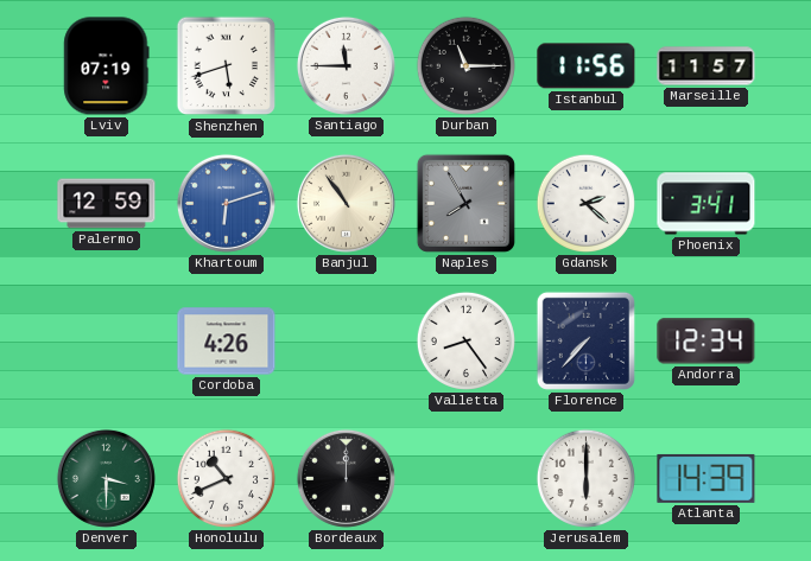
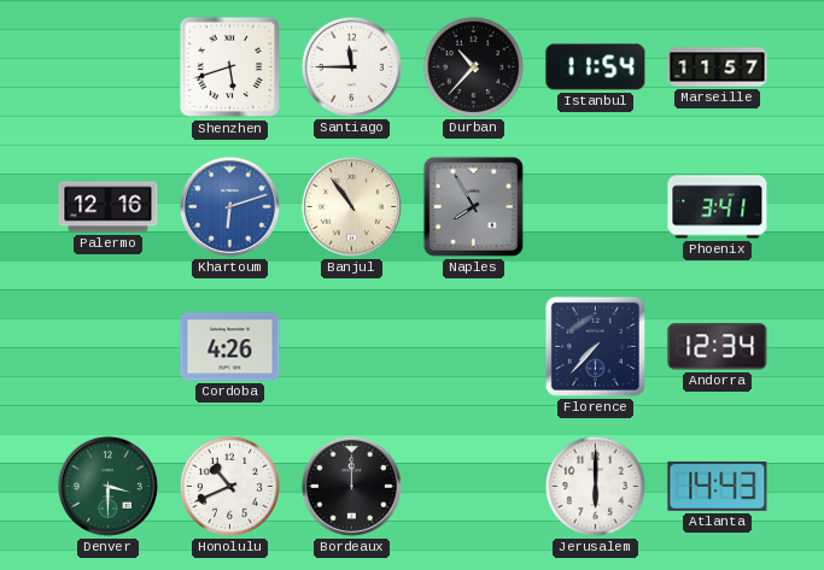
Lviv: 07:19 -> none (107, 66)
Durban: 11:15 -> 10:37 (473, 66)
Istanbul: 11:56 -> 11:54 (596, 67)
Palermo: 12:59 -> 12:16 (109, 207)
Gdansk: 2:22 -> none (585, 203)
Valletta: 8:24 -> none (465, 340)
Atlanta: 14:39 -> 14:43 (718, 486)
